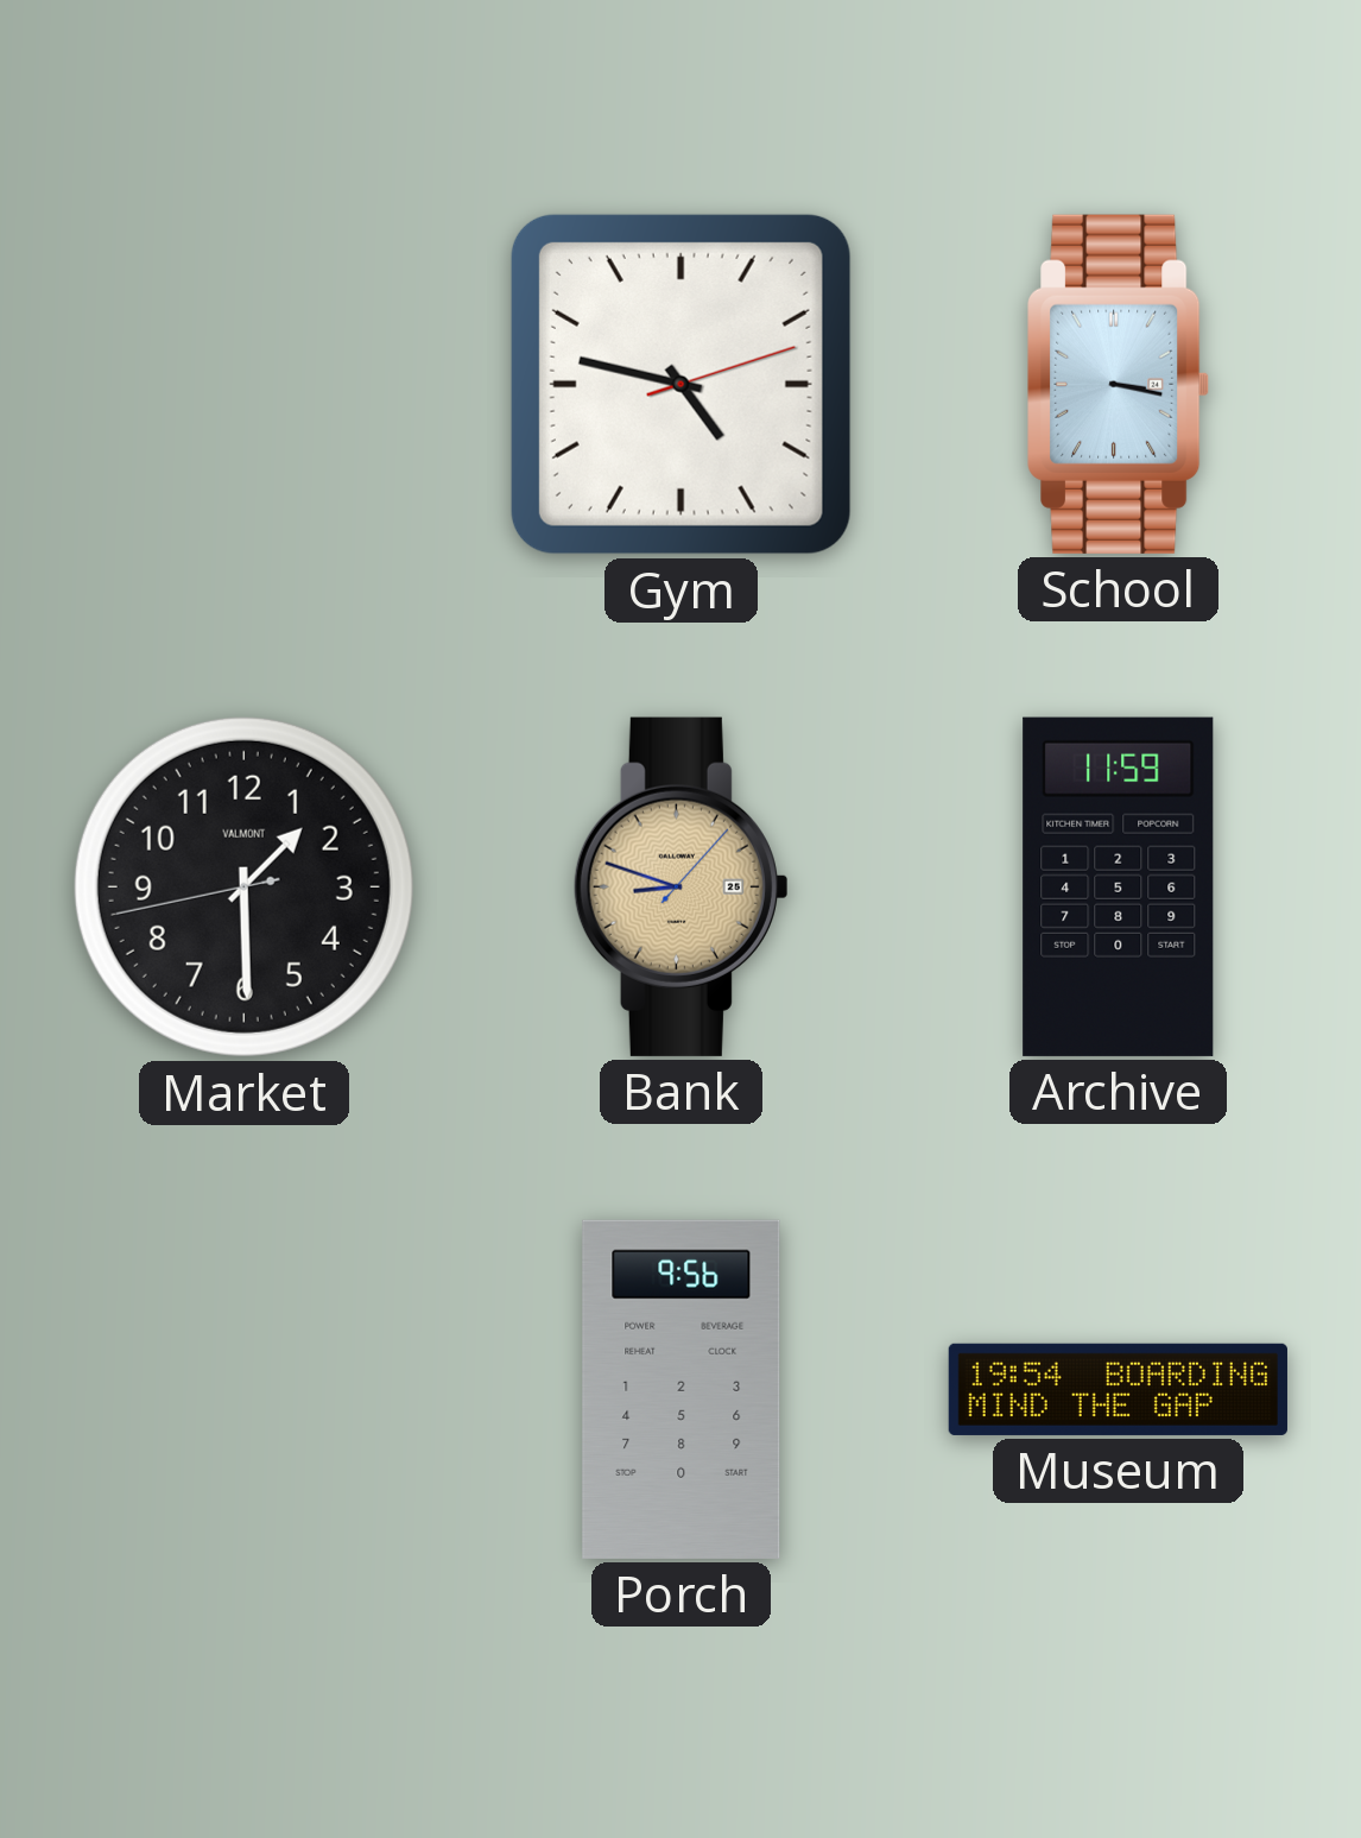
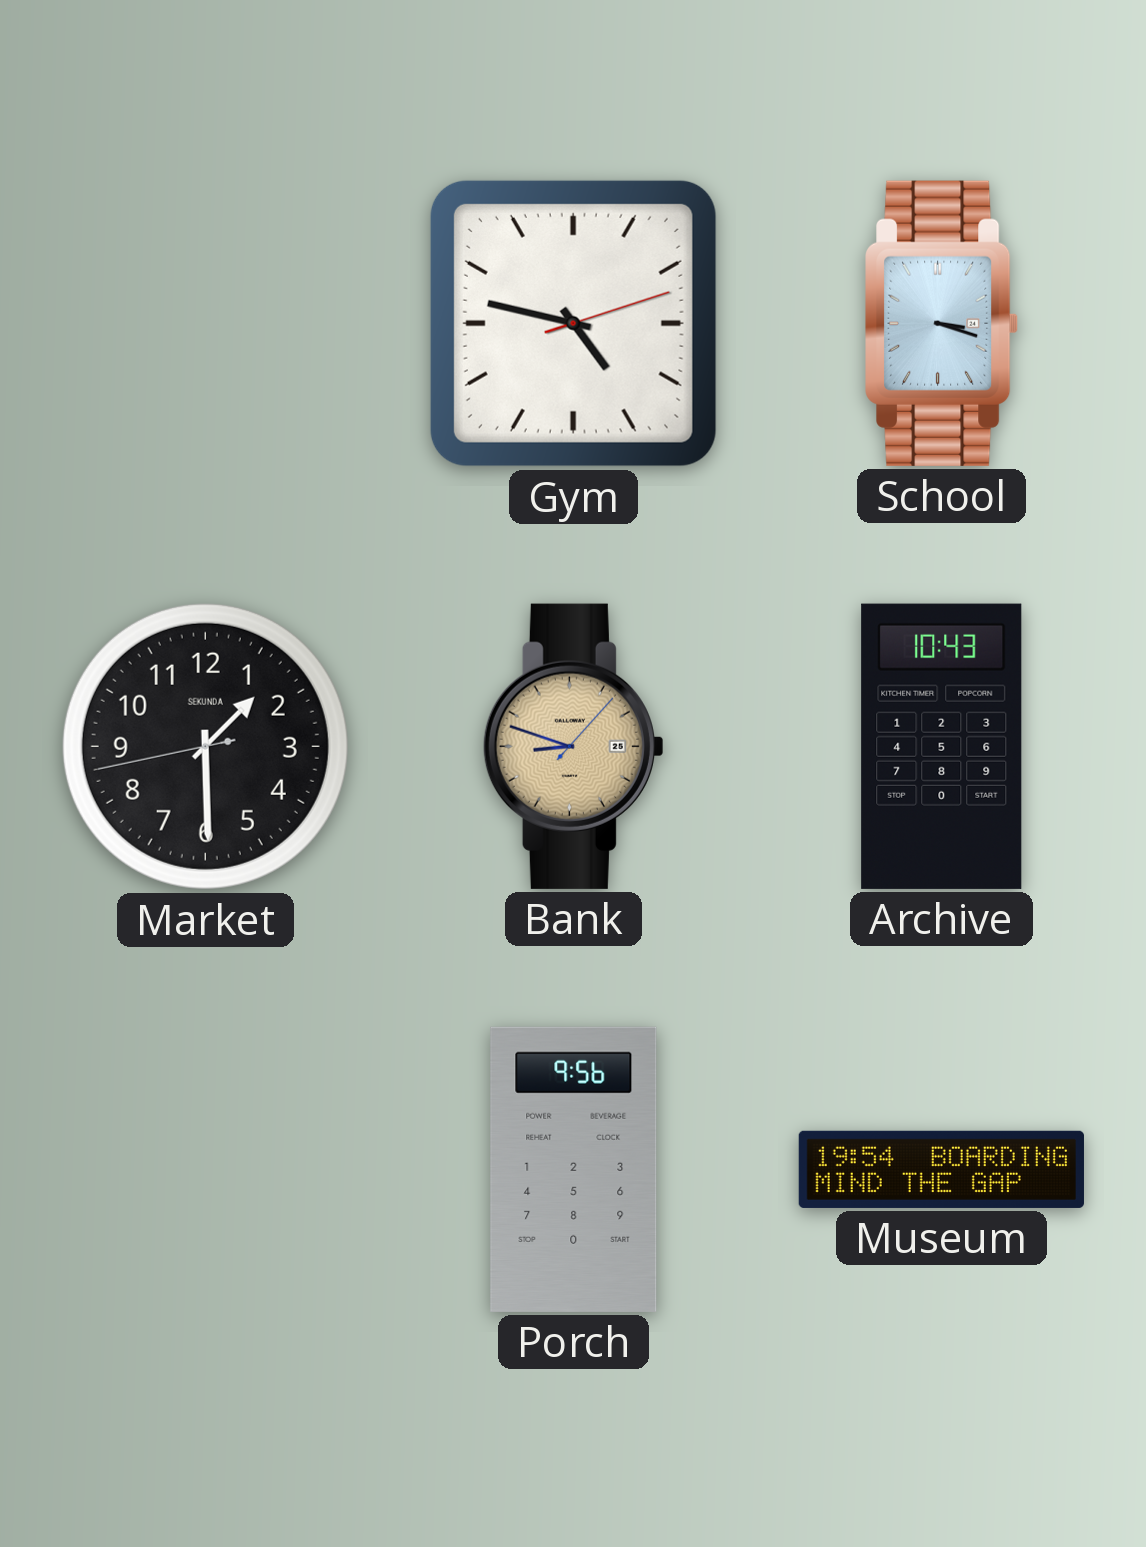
School: 3:17 -> 3:18 (942, 323)
Market brand: VALMONT -> SEKUNDA (205, 746)
Archive: 11:59 -> 10:43 (942, 746)
